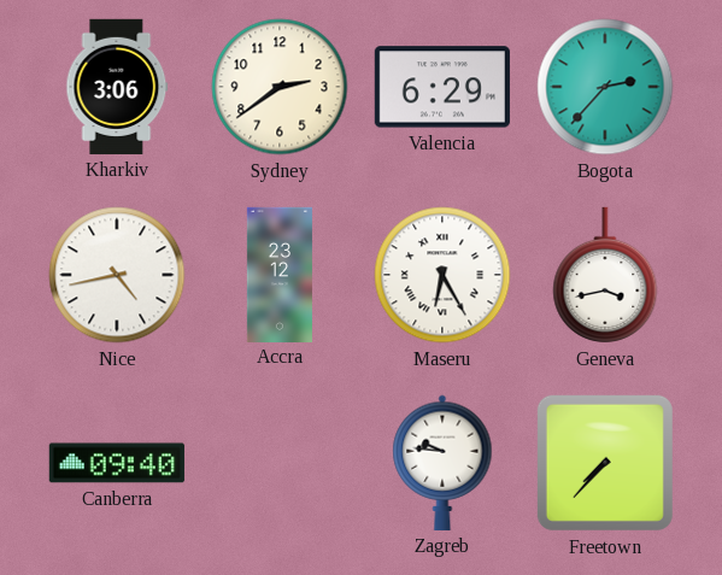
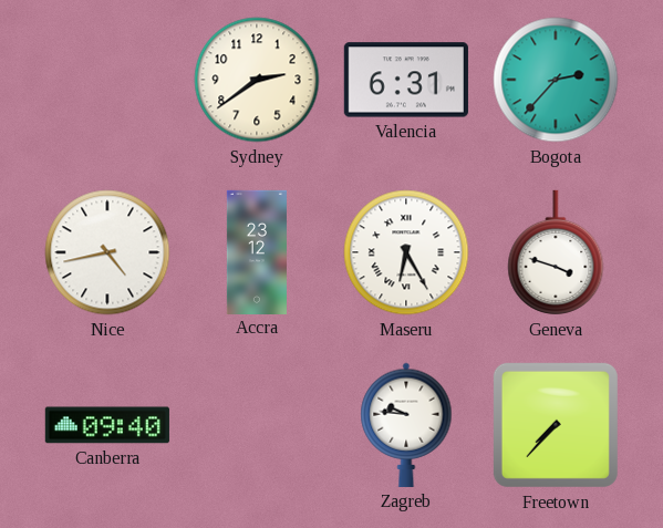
Kharkiv: 3:06 -> none (117, 87)
Valencia: 6:29 -> 6:31 (406, 80)
Geneva: 3:43 -> 3:48 (556, 252)
